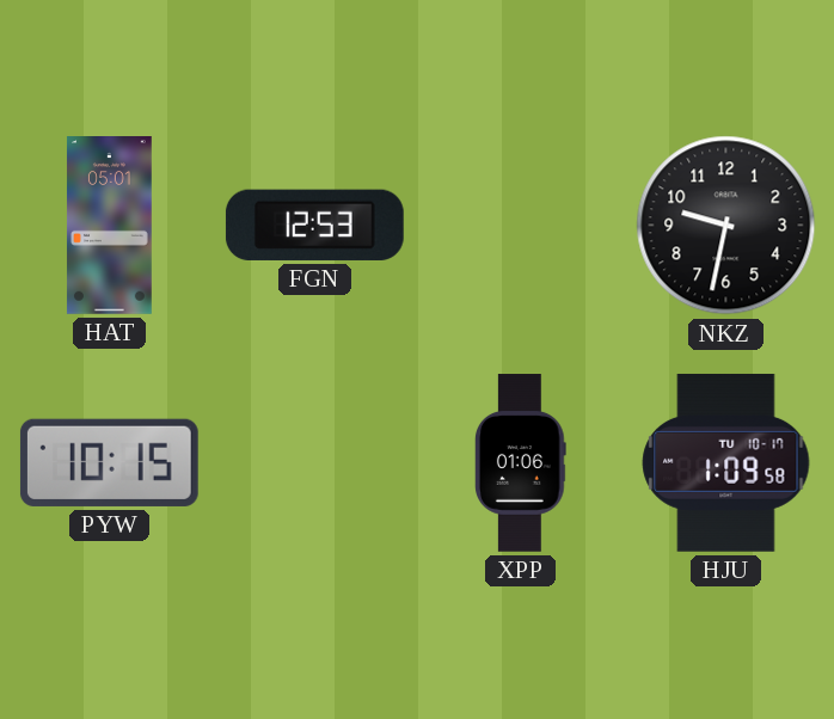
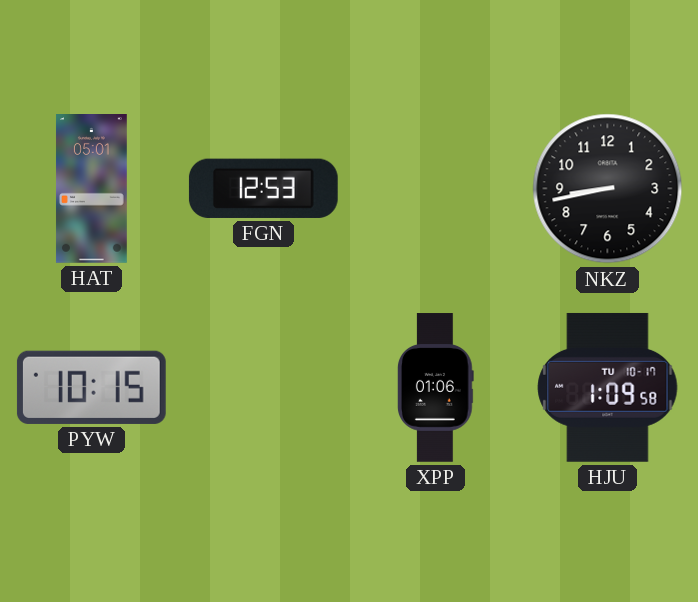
NKZ: 9:32 -> 8:43 (608, 189)
